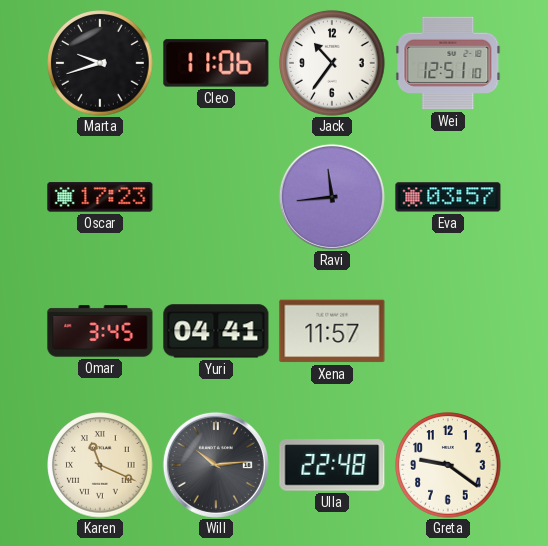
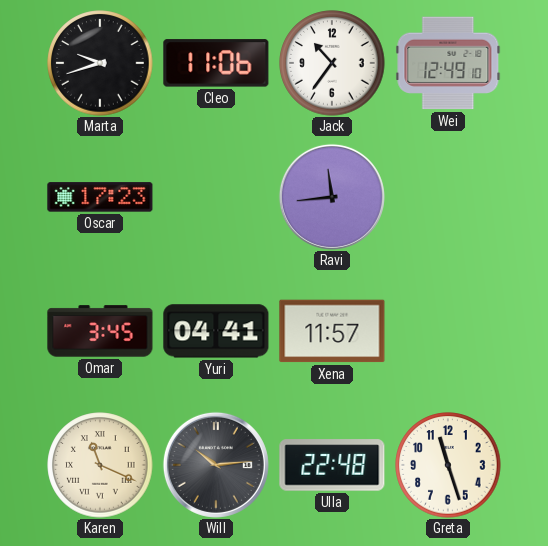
Wei: 12:51 -> 12:49 (448, 63)
Eva: 03:57 -> none (448, 197)
Greta: 9:21 -> 11:27 (448, 465)
